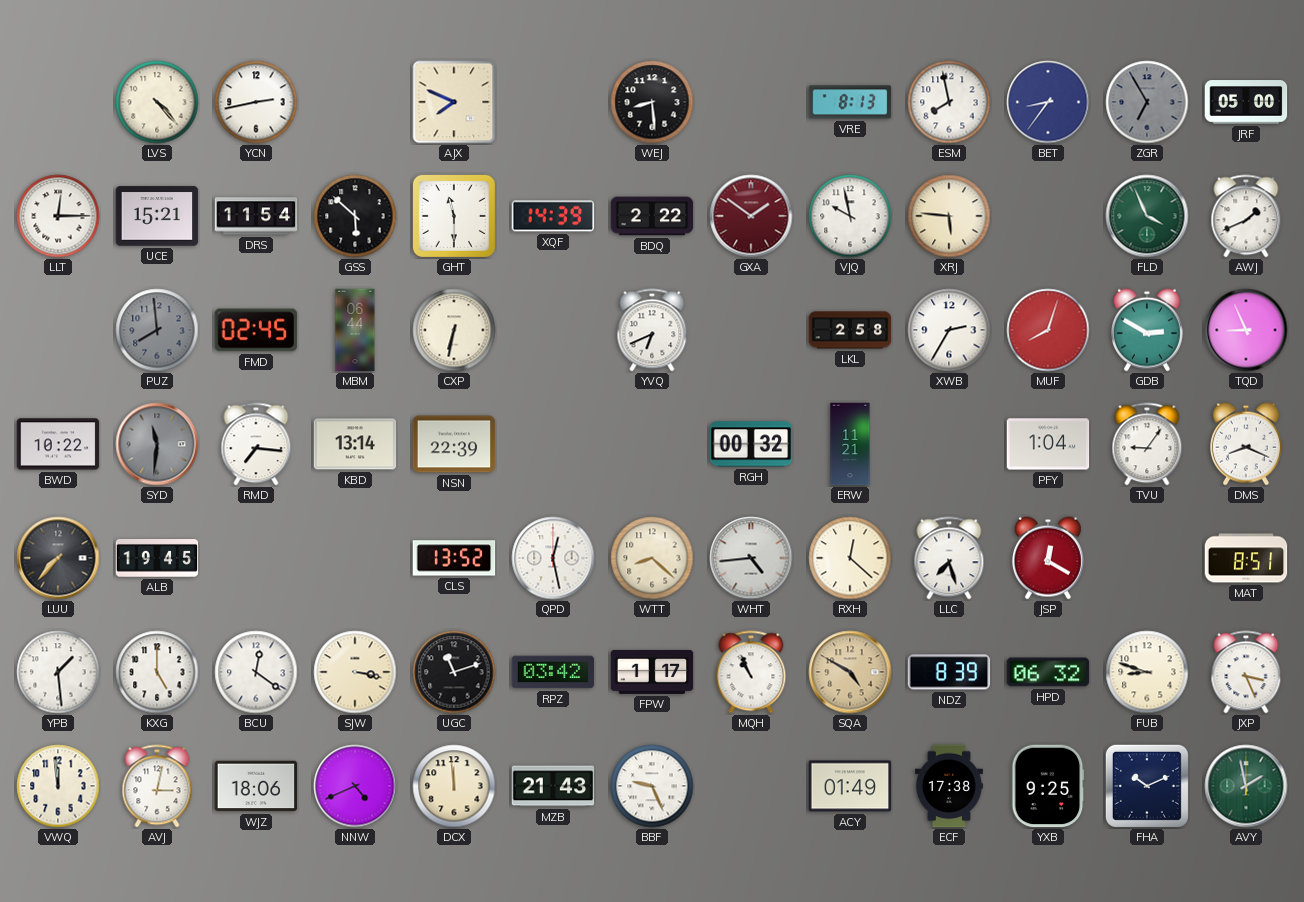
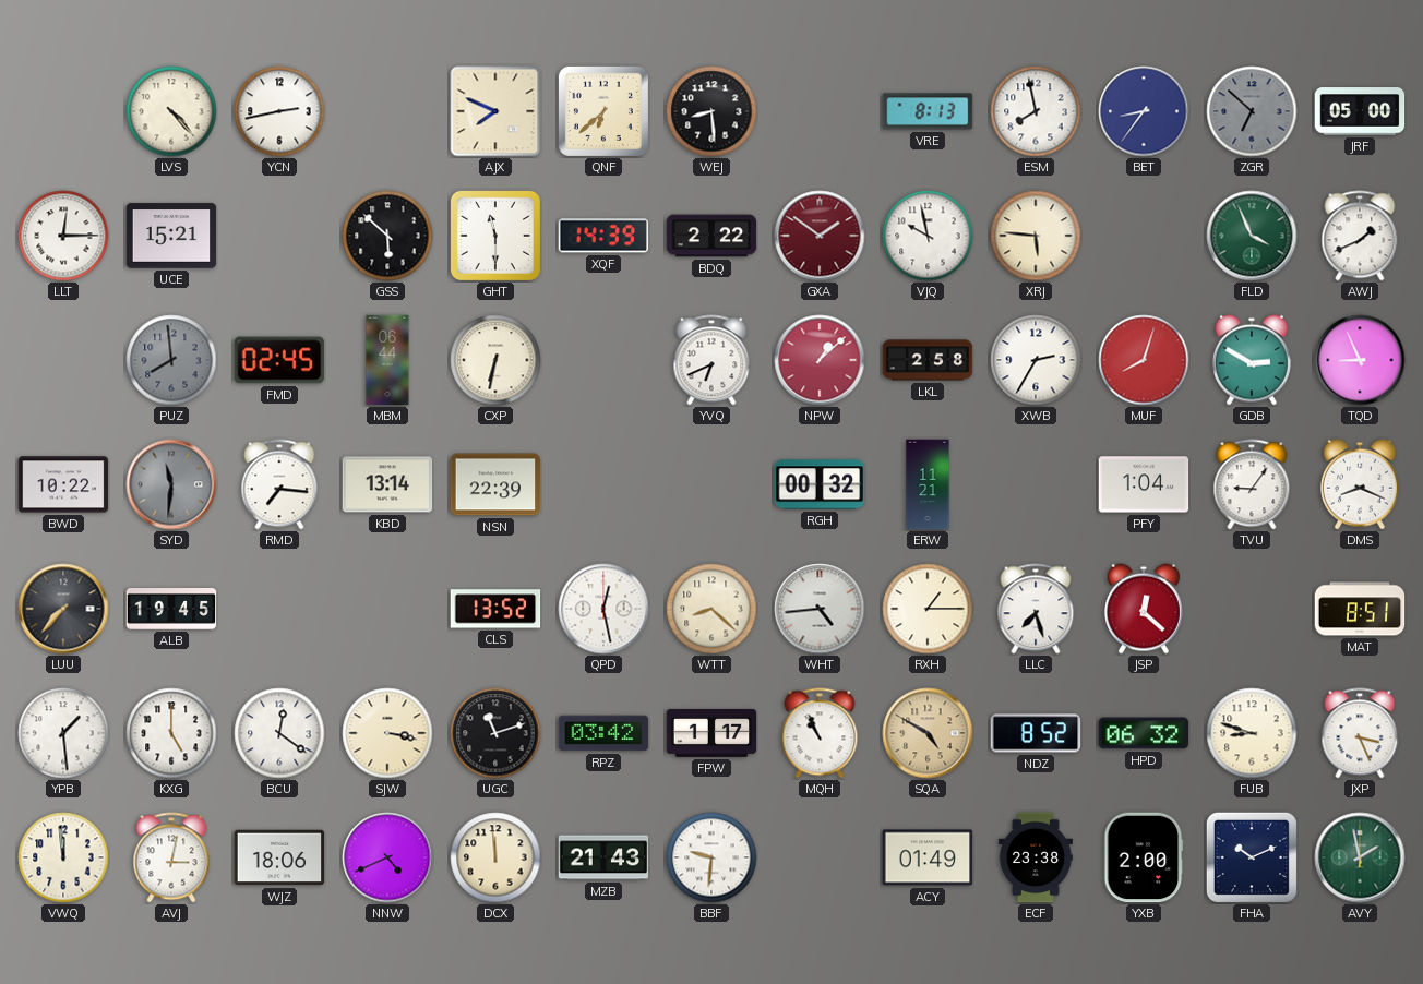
QNF: none -> 6:38 (603, 111)
ZGR: 6:55 -> 6:52 (1252, 111)
DRS: 11:54 -> none (256, 216)
NPW: none -> 1:08 (820, 360)
RXH: 12:22 -> 1:15 (928, 609)
JSP: 12:20 -> 12:22 (1144, 609)
NDZ: 8:39 -> 8:52 (1036, 733)
BBF: 9:26 -> 9:31 (711, 857)
ECF: 17:38 -> 23:38 (1036, 857)
YXB: 9:25 -> 2:00 (1144, 857)
